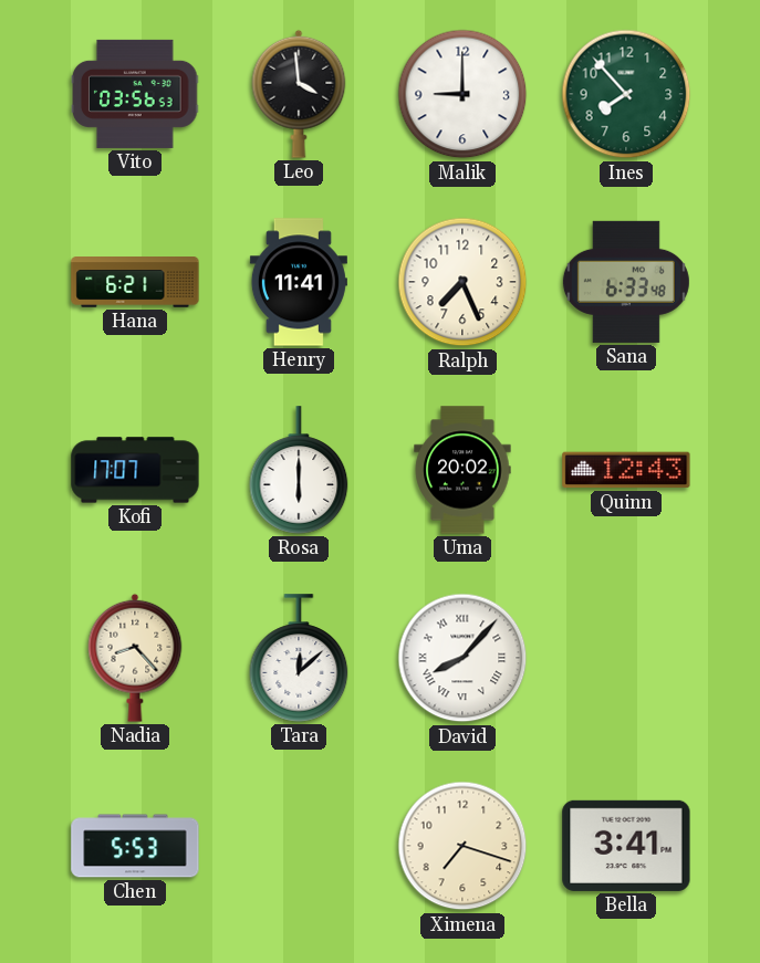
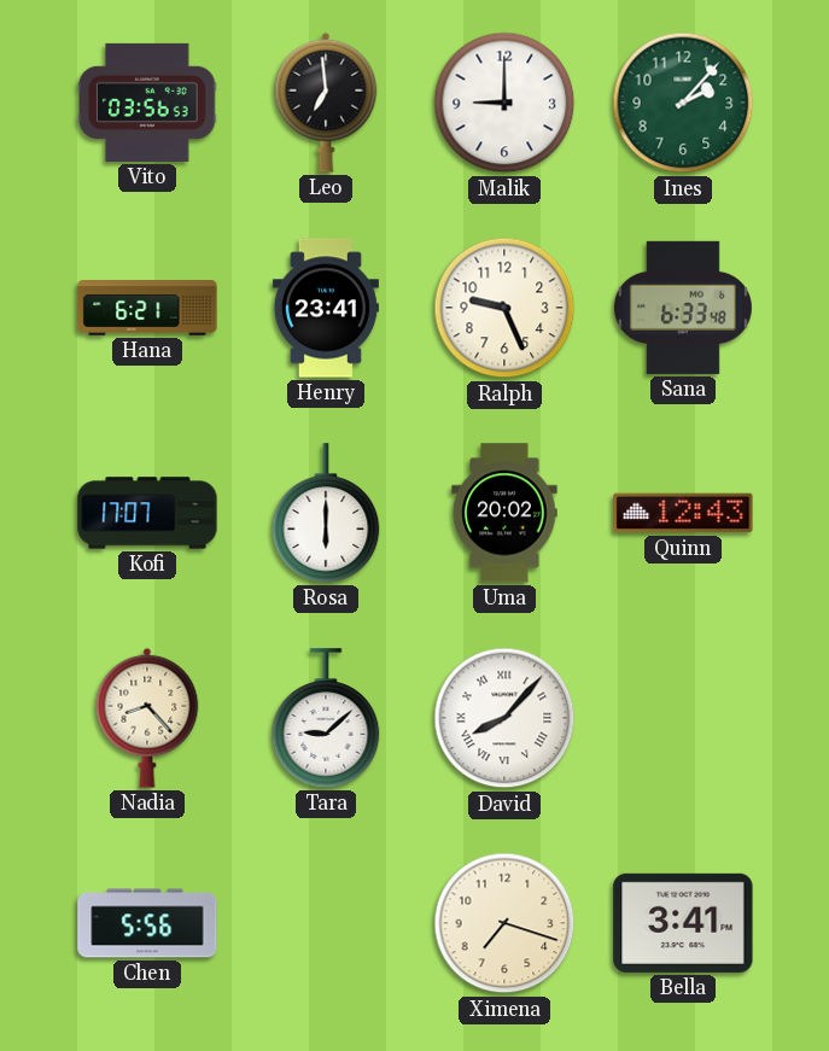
Leo: 3:59 -> 6:59 (326, 103)
Ines: 7:53 -> 2:07 (683, 103)
Henry: 11:41 -> 23:41 (326, 308)
Ralph: 7:26 -> 9:26 (504, 308)
Tara: 12:08 -> 9:08 (326, 718)
Chen: 5:53 -> 5:56 (147, 923)
